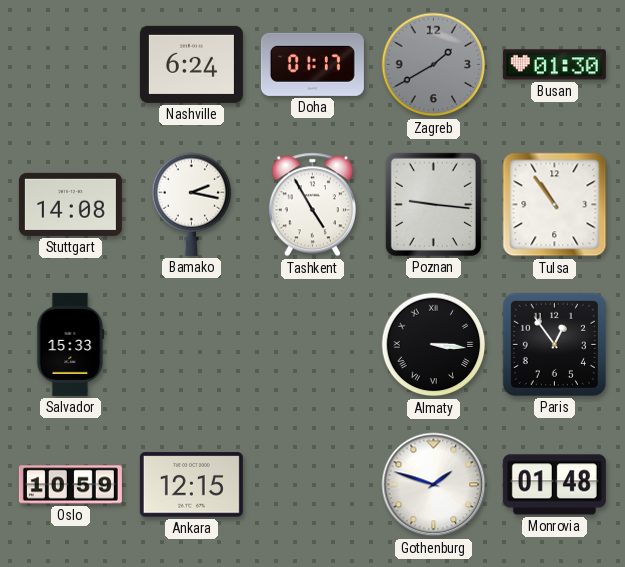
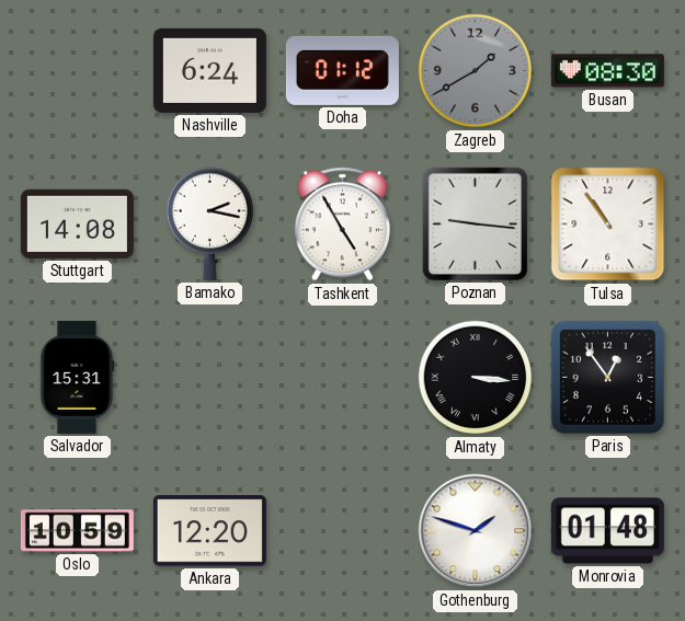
Doha: 01:17 -> 01:12 (342, 70)
Busan: 01:30 -> 08:30 (607, 71)
Salvador: 15:33 -> 15:31 (78, 377)
Ankara: 12:15 -> 12:20 (209, 531)
